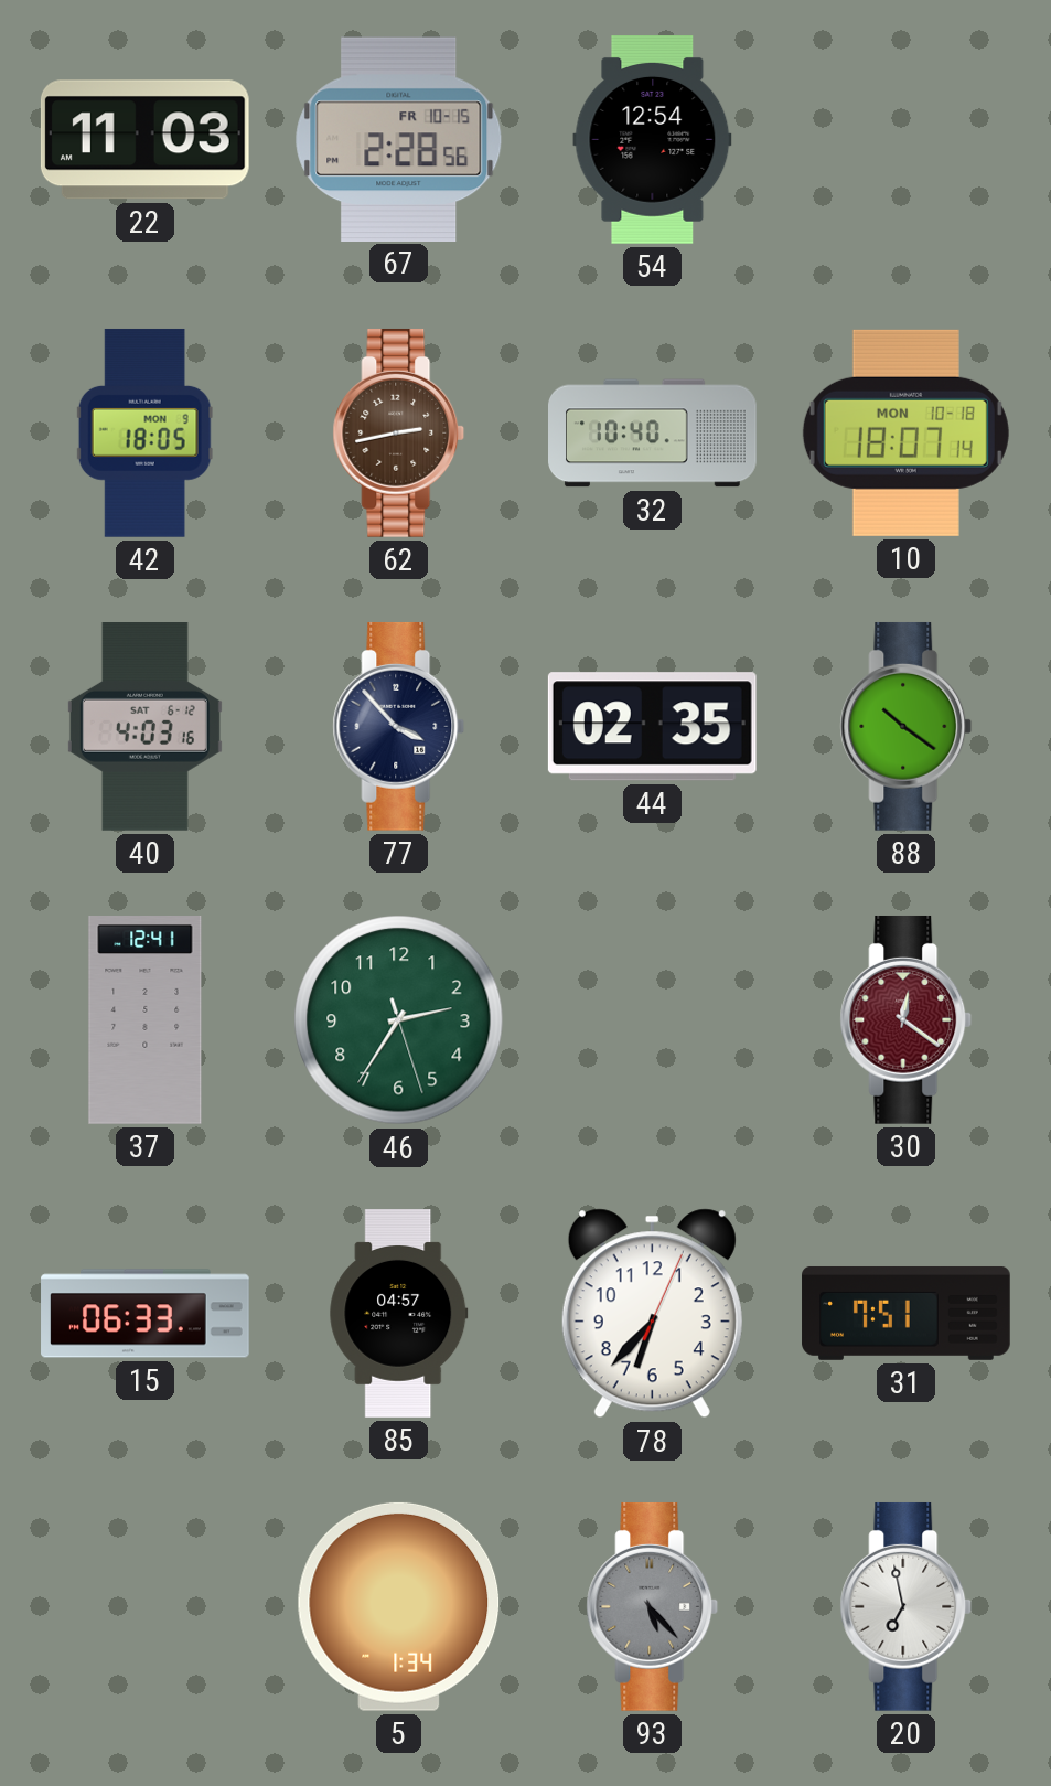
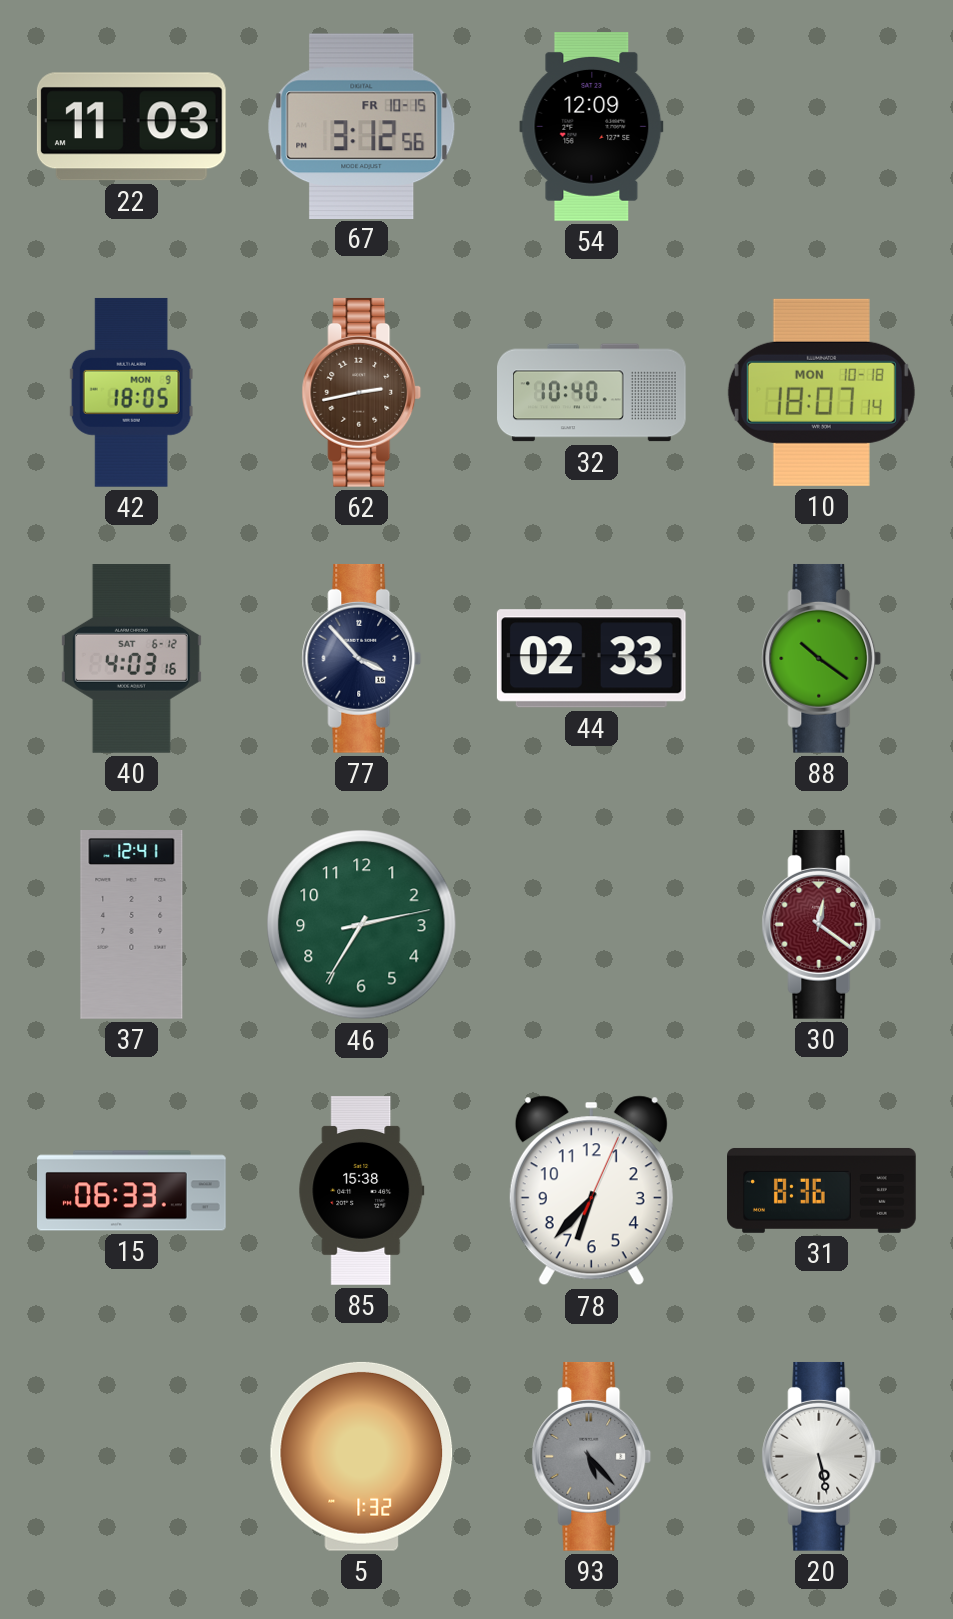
67: 2:28 -> 3:12 (362, 126)
54: 12:54 -> 12:09 (592, 127)
44: 02:35 -> 02:33 (591, 659)
46: 2:35:27 -> 2:35:13 (362, 925)
85: 04:57 -> 15:38 (362, 1191)
31: 7:51 -> 8:36 (822, 1190)
5: 1:34 -> 1:32 (362, 1456)
20: 6:58 -> 5:28 (822, 1456)
